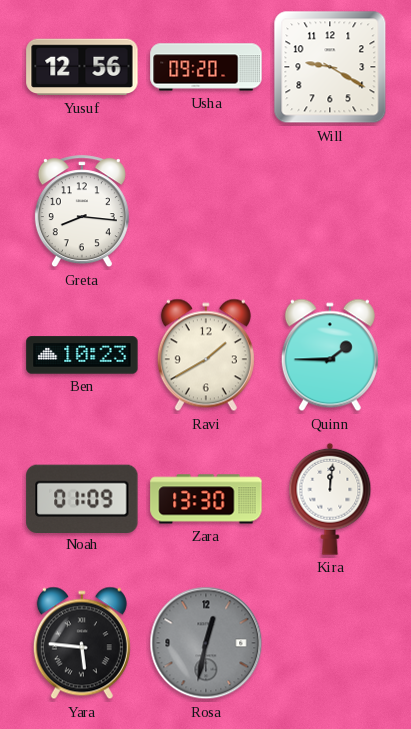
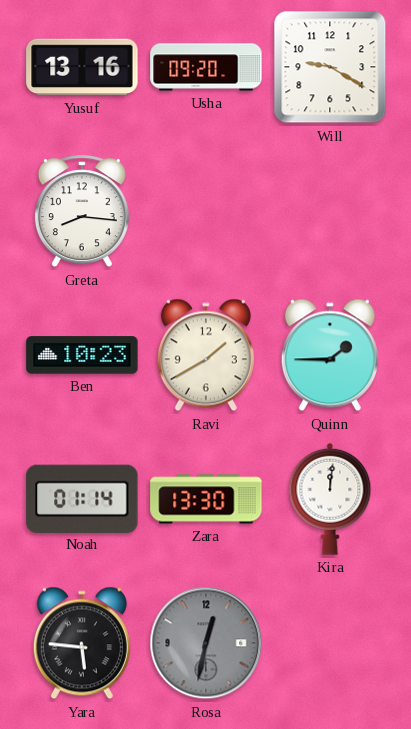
Yusuf: 12:56 -> 13:16 (82, 67)
Noah: 01:09 -> 01:14 (82, 498)
